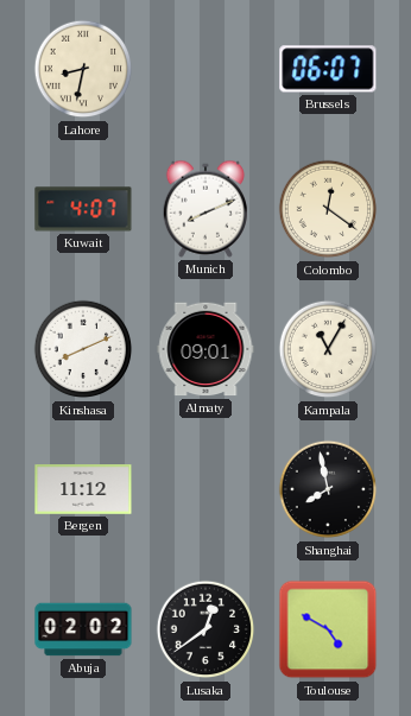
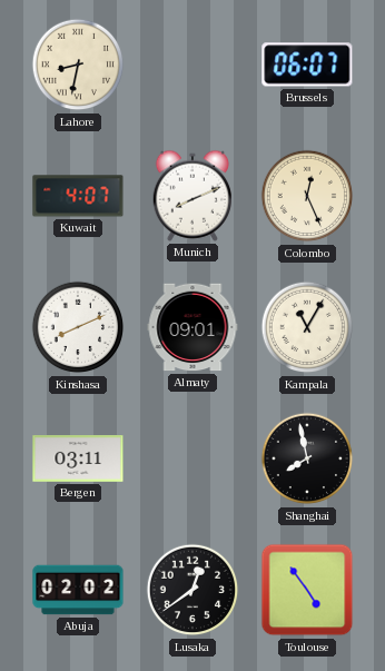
Colombo: 12:21 -> 12:26 (307, 196)
Bergen: 11:12 -> 03:11 (78, 460)
Toulouse: 4:50 -> 4:54 (307, 590)
